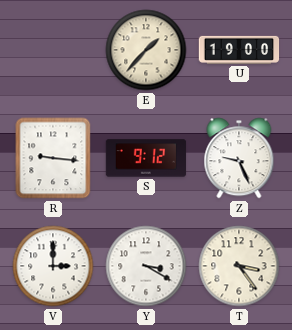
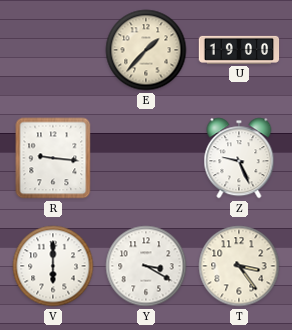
S: 9:12 -> none (146, 158)
V: 3:00 -> 6:00 (53, 266)
